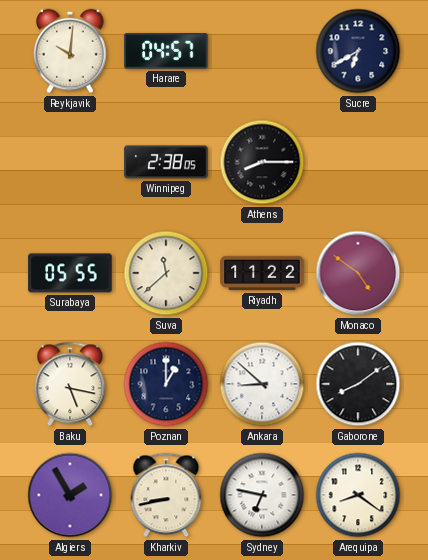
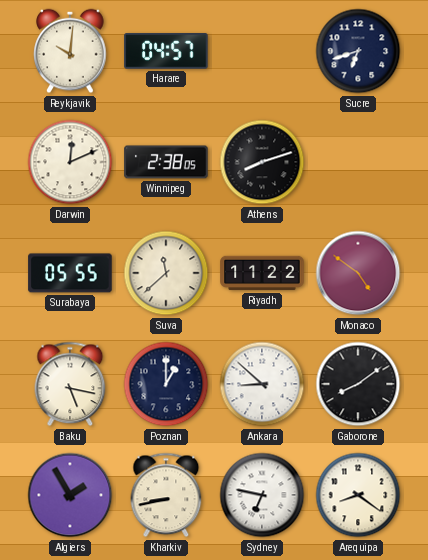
Sucre: 6:40 -> 6:42 (358, 51)
Darwin: none -> 12:11 (70, 162)
Athens: 8:15 -> 8:12 (262, 162)
